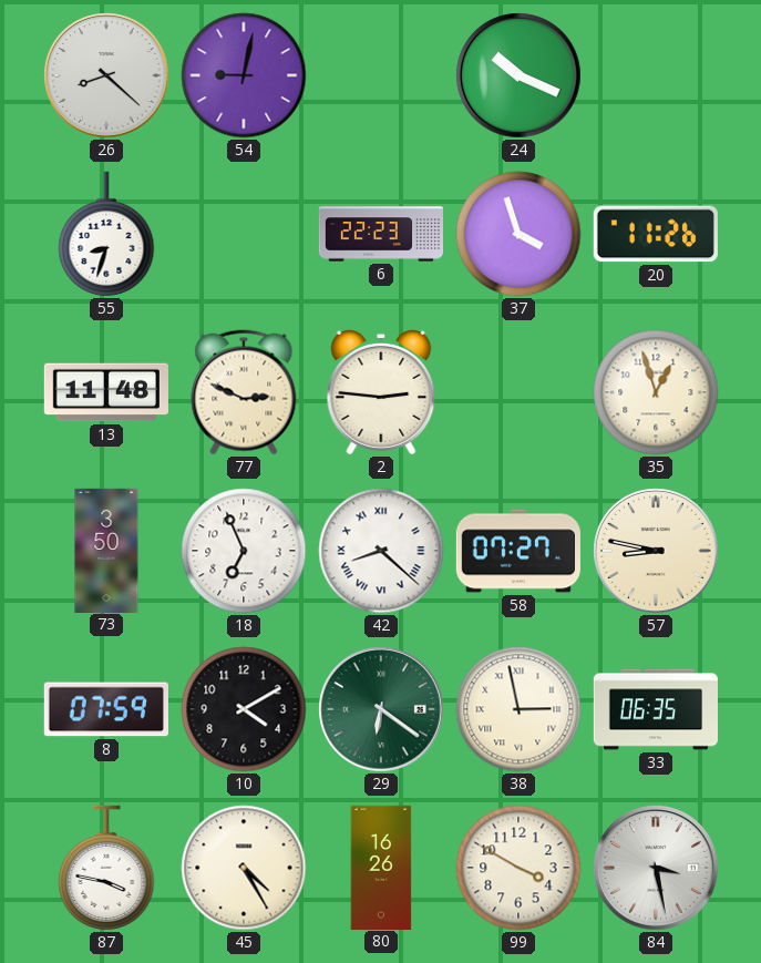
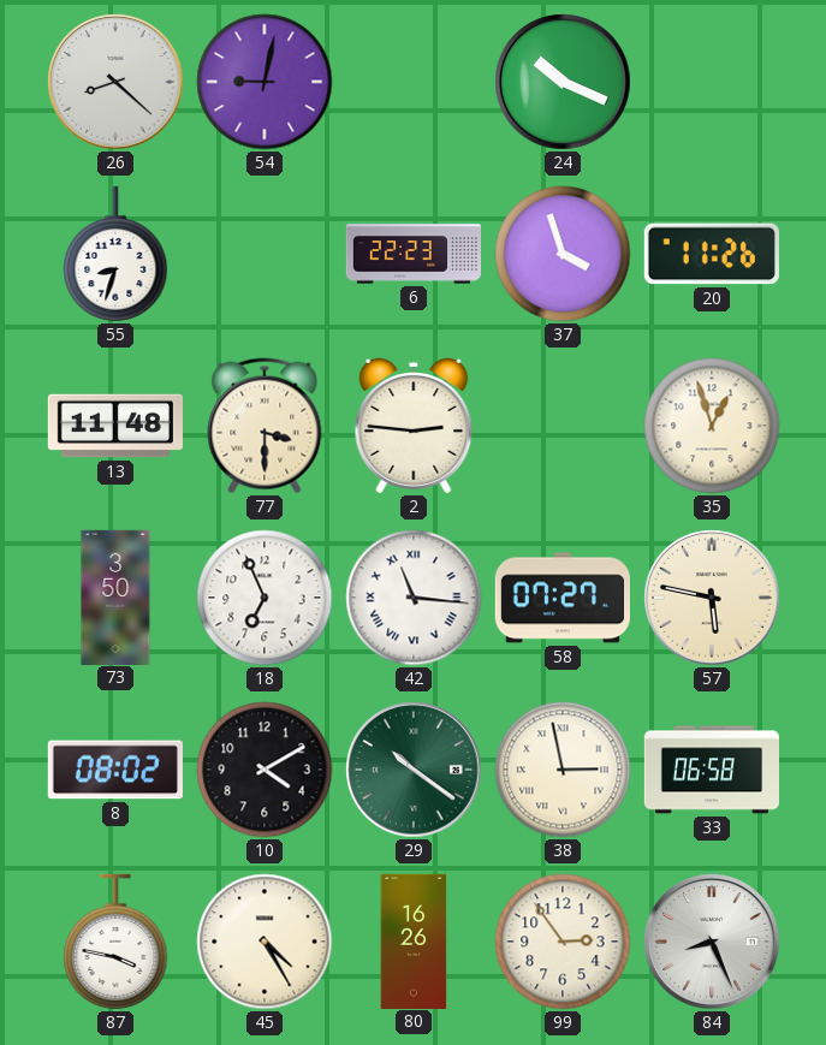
77: 2:49 -> 3:30 (265, 426)
42: 8:22 -> 11:16 (414, 598)
57: 8:47 -> 5:47 (712, 598)
8: 07:59 -> 08:02 (115, 770)
29: 6:21 -> 10:21 (414, 770)
33: 06:35 -> 06:58 (711, 770)
99: 3:50 -> 2:54 (563, 942)
84: 3:28 -> 8:26 (712, 942)
